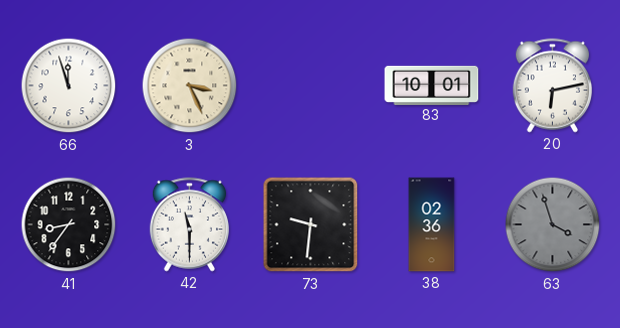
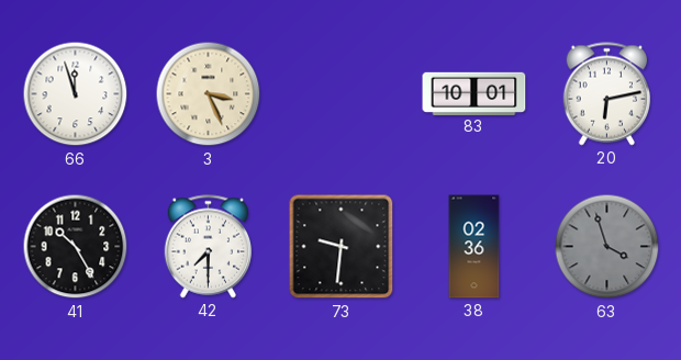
41: 8:36 -> 10:25 (76, 247)
42: 11:30 -> 7:30 (208, 247)
